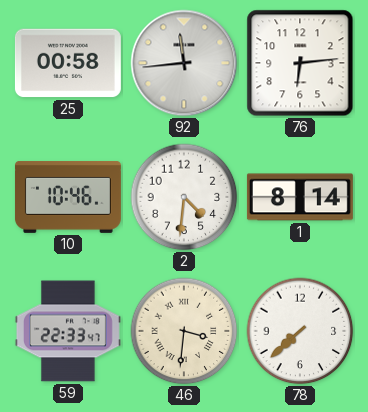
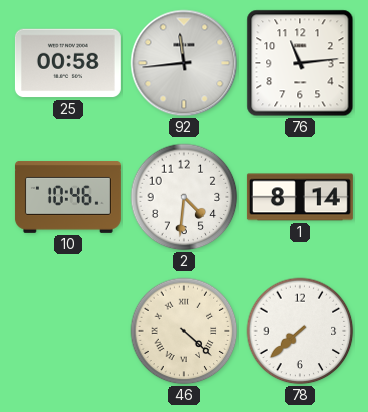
76: 6:14 -> 11:14 (300, 63)
59: 22:33 -> none (68, 331)
46: 3:31 -> 4:22 (184, 331)
